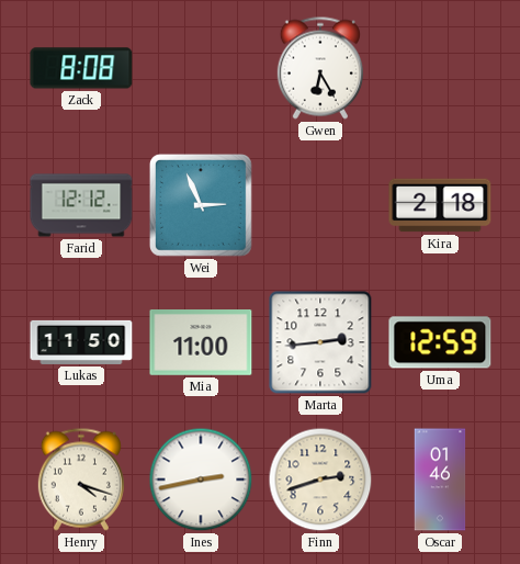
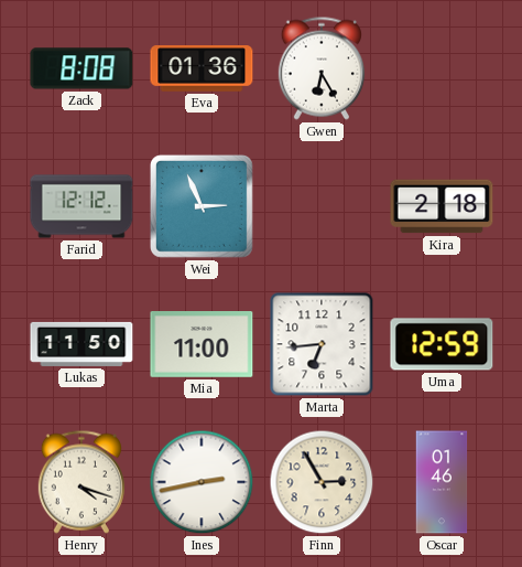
Eva: none -> 01:36 (202, 68)
Marta: 2:44 -> 6:44 (322, 344)
Finn: 2:42 -> 2:55 (322, 482)
